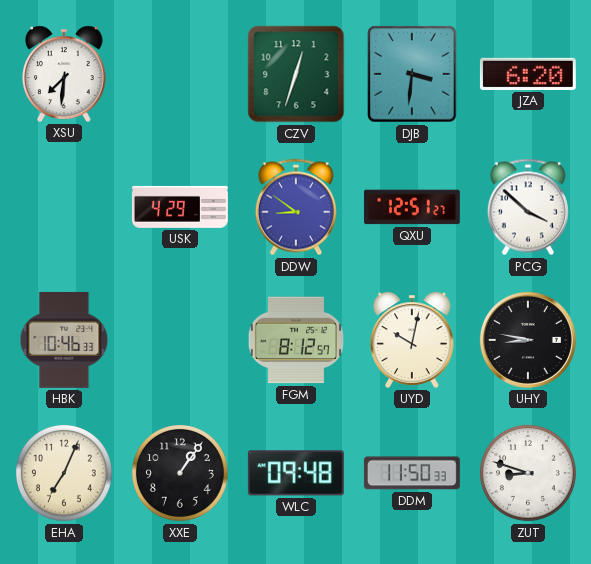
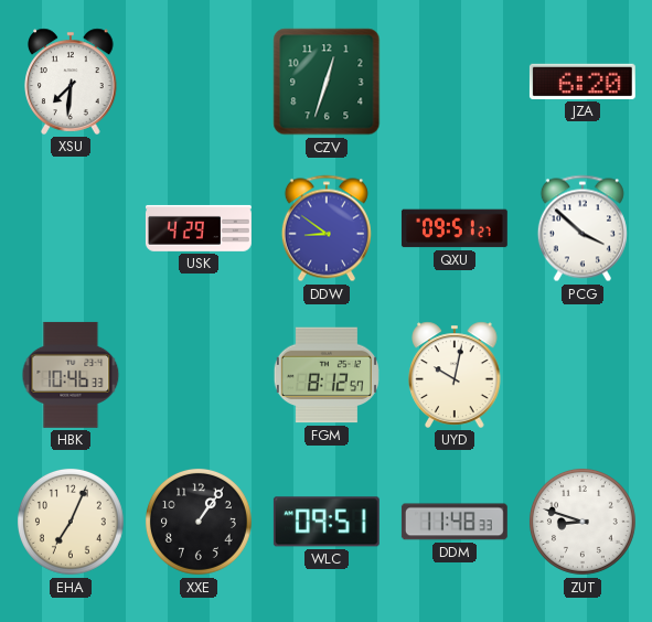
DJB: 3:31 -> none (412, 74)
QXU: 12:51 -> 09:51 (455, 228)
UHY: 8:47 -> none (528, 340)
WLC: 09:48 -> 09:51 (327, 522)
DDM: 11:50 -> 11:48 (455, 522)
